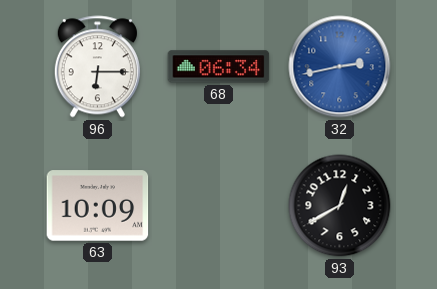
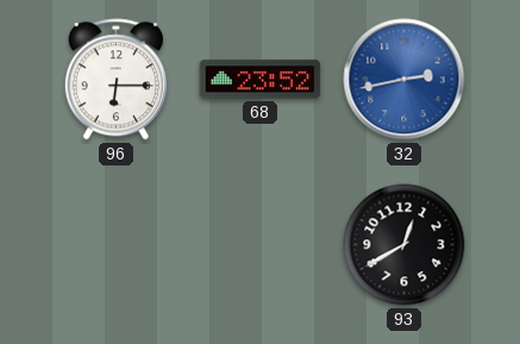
68: 06:34 -> 23:52 (261, 80)
63: 10:09 -> none (98, 206)
